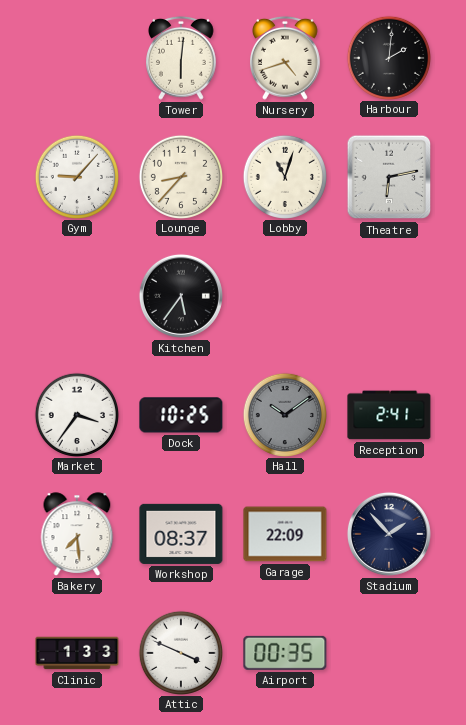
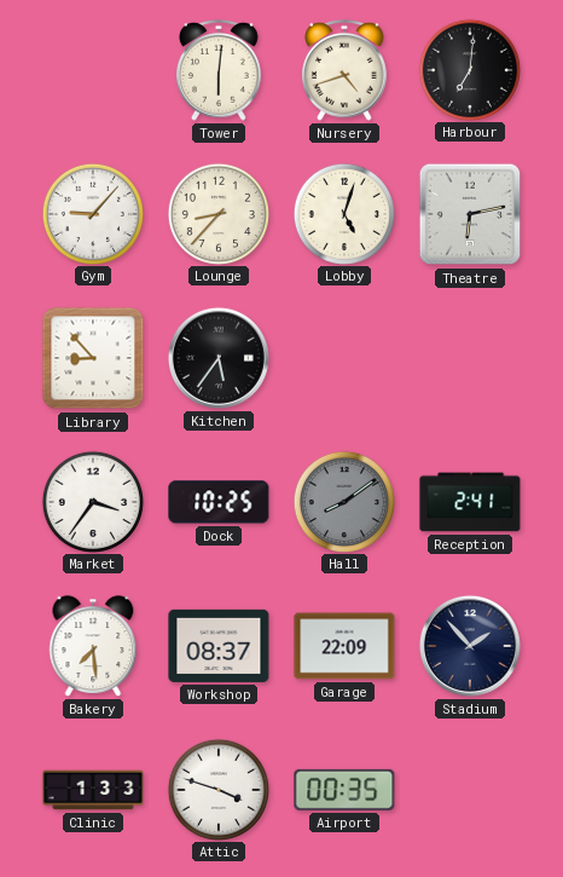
Harbour: 2:01 -> 7:01 (469, 69)
Lobby: 11:03 -> 5:03 (343, 213)
Library: none -> 8:53 (93, 358)
Hall: 10:09 -> 8:09 (343, 501)
Attic: 3:49 -> 3:48 (217, 789)
